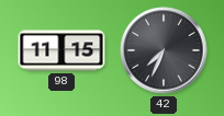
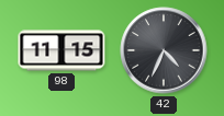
42: 7:34 -> 4:34 (164, 50)
